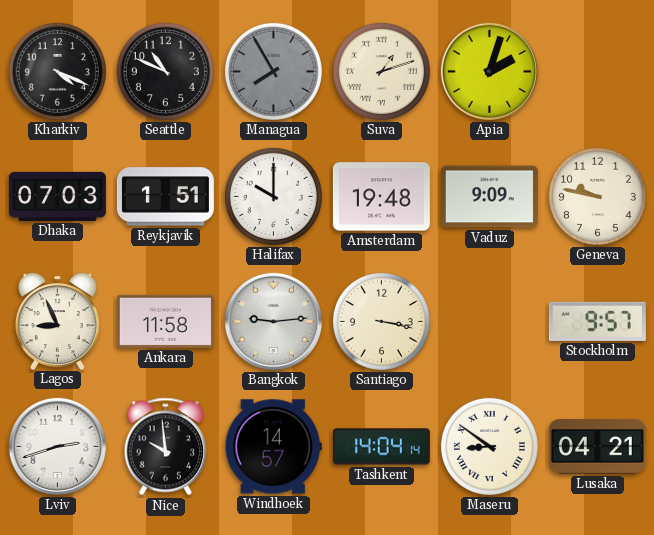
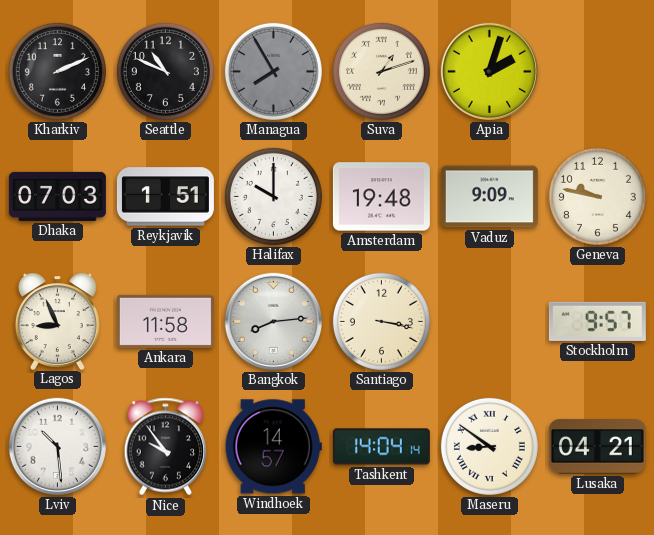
Kharkiv: 4:19 -> 2:11 (57, 71)
Bangkok: 9:14 -> 8:14 (273, 321)
Lviv: 2:42 -> 10:29 (57, 446)
Nice: 9:59 -> 9:54 (166, 447)
